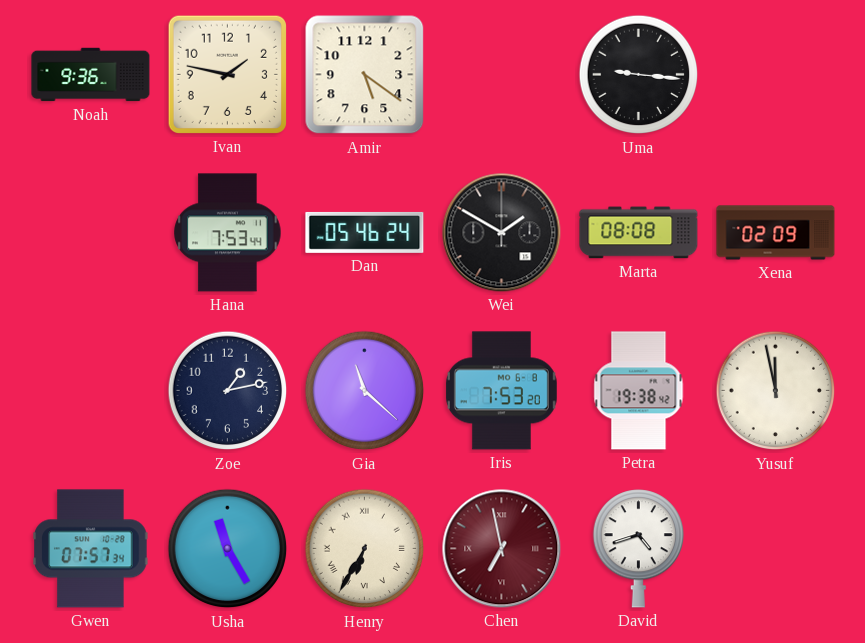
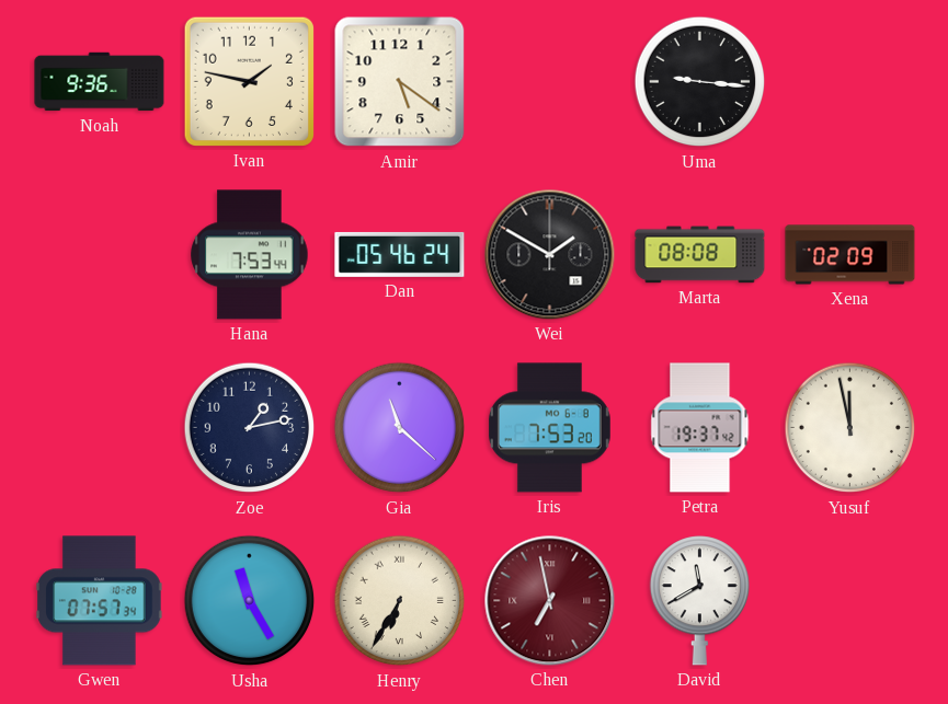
Petra: 19:38 -> 19:37 (700, 428)
David: 4:42 -> 11:40 (699, 601)
